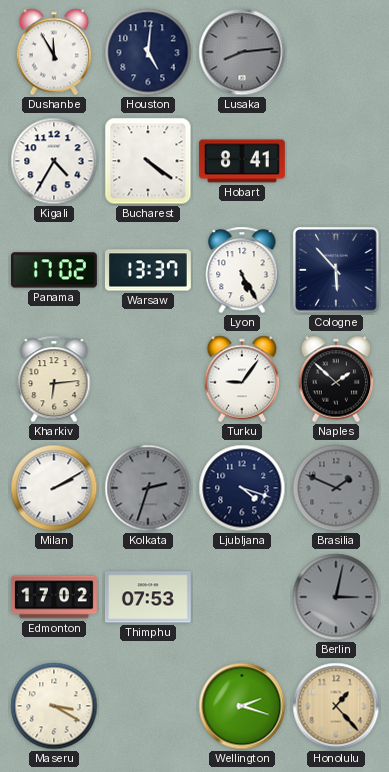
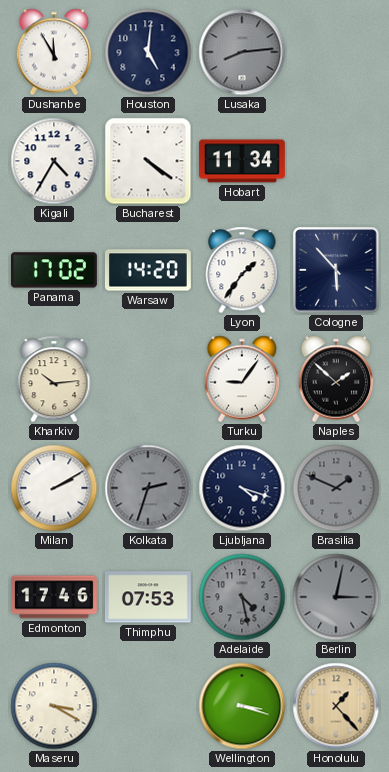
Hobart: 8:41 -> 11:34 (242, 161)
Warsaw: 13:37 -> 14:20 (148, 270)
Lyon: 5:25 -> 1:36 (242, 270)
Kharkiv: 6:14 -> 10:14 (54, 379)
Edmonton: 17:02 -> 17:46 (54, 597)
Adelaide: none -> 4:28 (242, 597)
Wellington: 2:18 -> 3:18 (242, 706)
